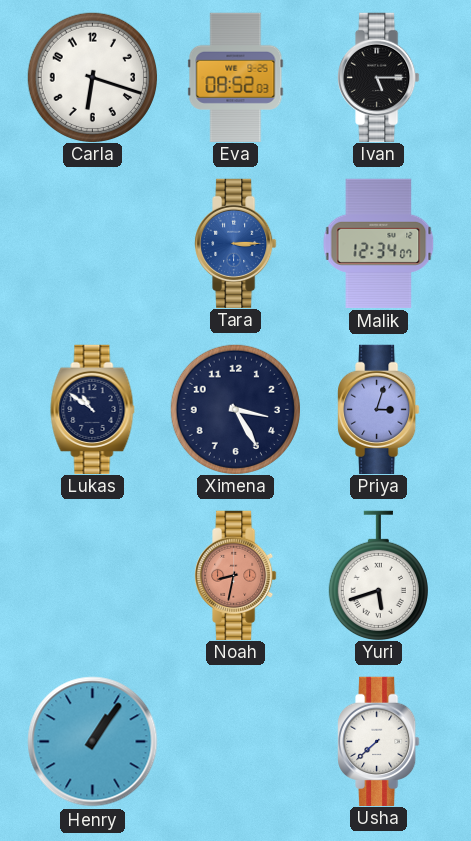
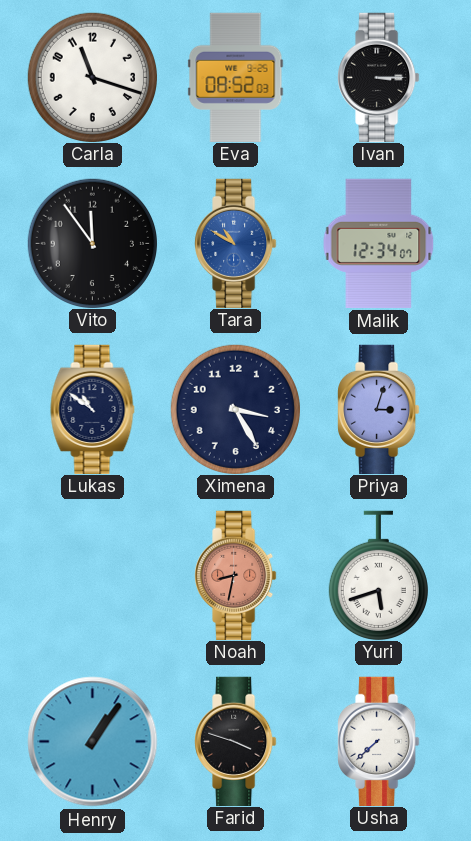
Carla: 6:18 -> 11:18 (92, 77)
Ivan: 5:15 -> 3:15 (379, 77)
Vito: none -> 11:54 (92, 243)
Tara: 3:15 -> 10:50 (236, 243)
Farid: none -> 3:48 (236, 741)
